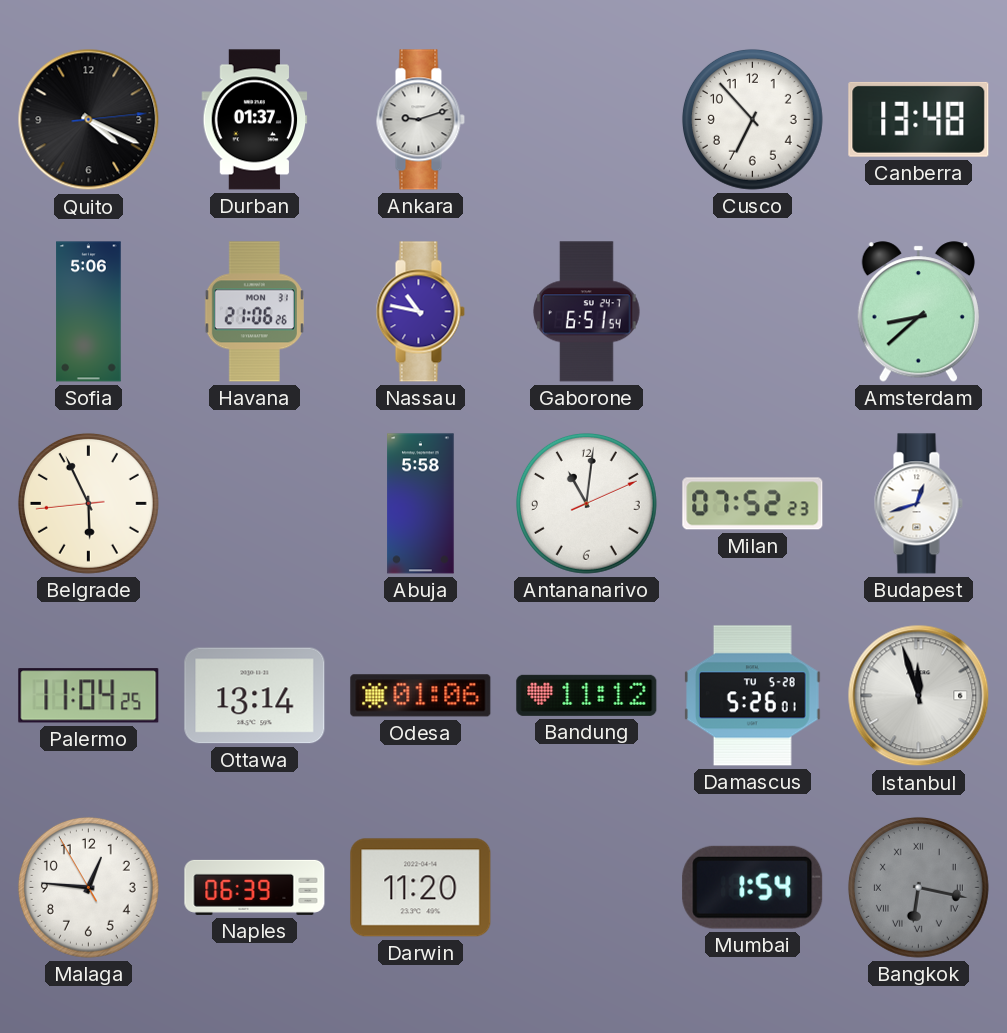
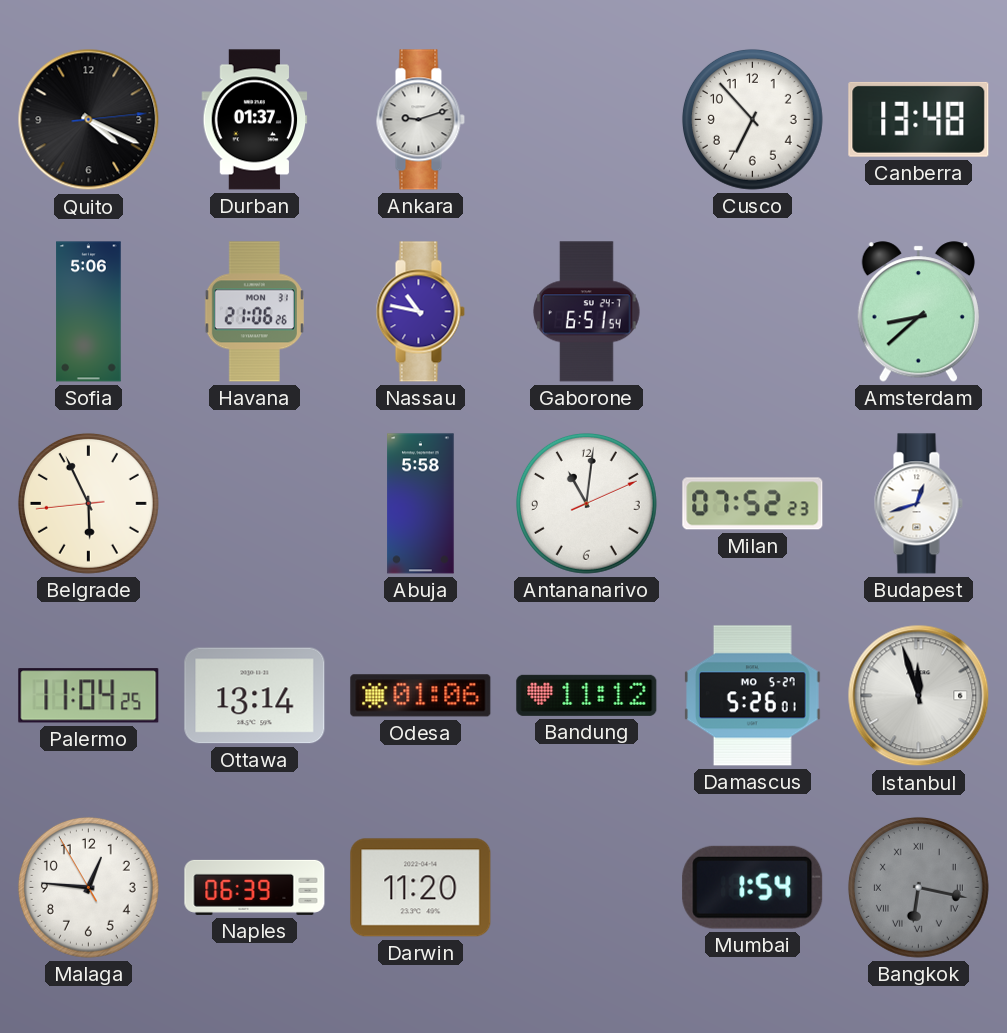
Damascus date: TU 5-28 -> MO 5-27 (753, 696)
